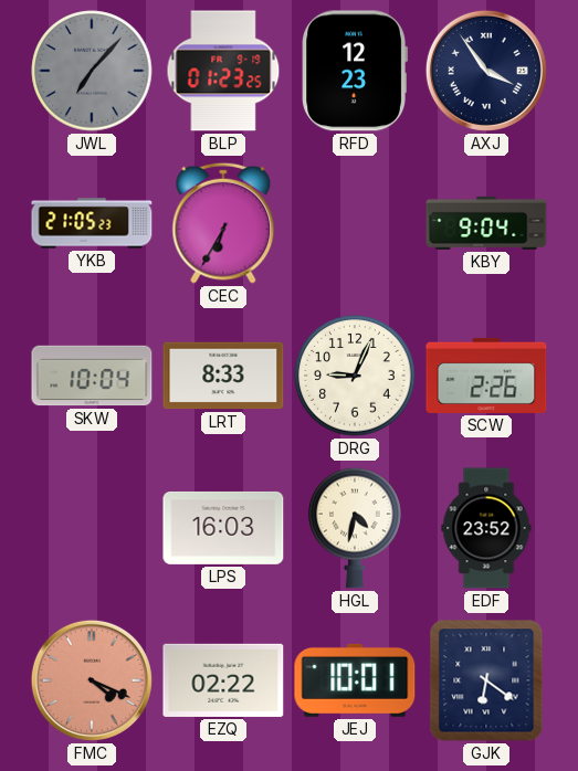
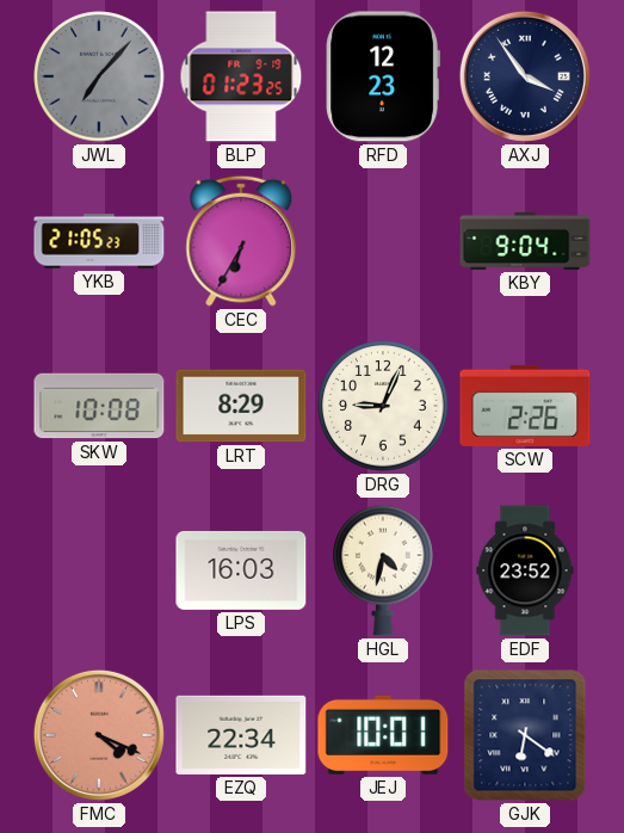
SKW: 10:04 -> 10:08 (99, 406)
LRT: 8:33 -> 8:29 (241, 406)
EZQ: 02:22 -> 22:34 (241, 735)
